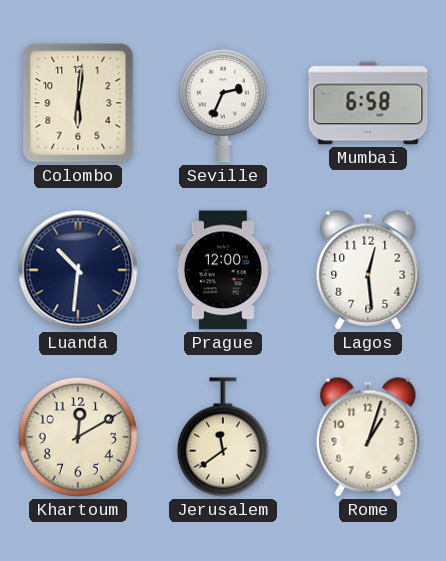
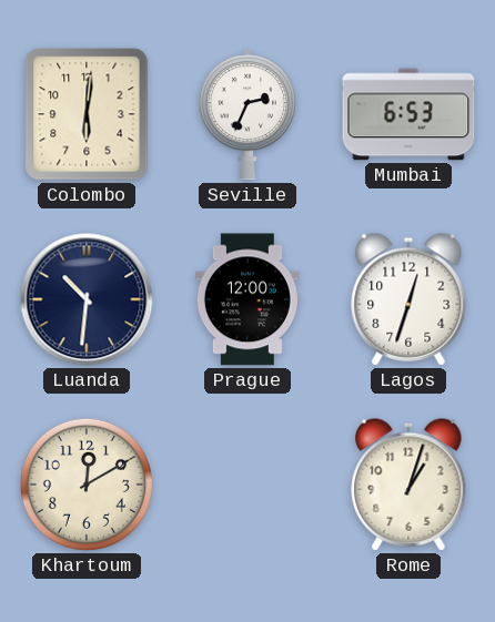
Mumbai: 6:58 -> 6:53 (408, 114)
Lagos: 12:29 -> 12:33 (408, 299)
Jerusalem: 11:39 -> none (223, 437)
